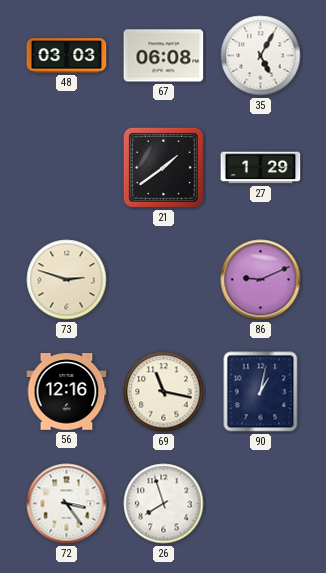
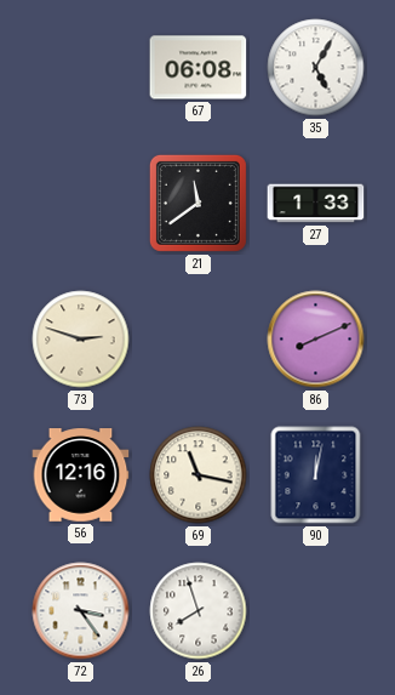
48: 03:03 -> none (67, 56)
21: 1:39 -> 11:39 (198, 203)
27: 1:29 -> 1:33 (316, 204)
86: 9:11 -> 8:11 (316, 340)
90: 1:02 -> 12:02 (316, 475)
